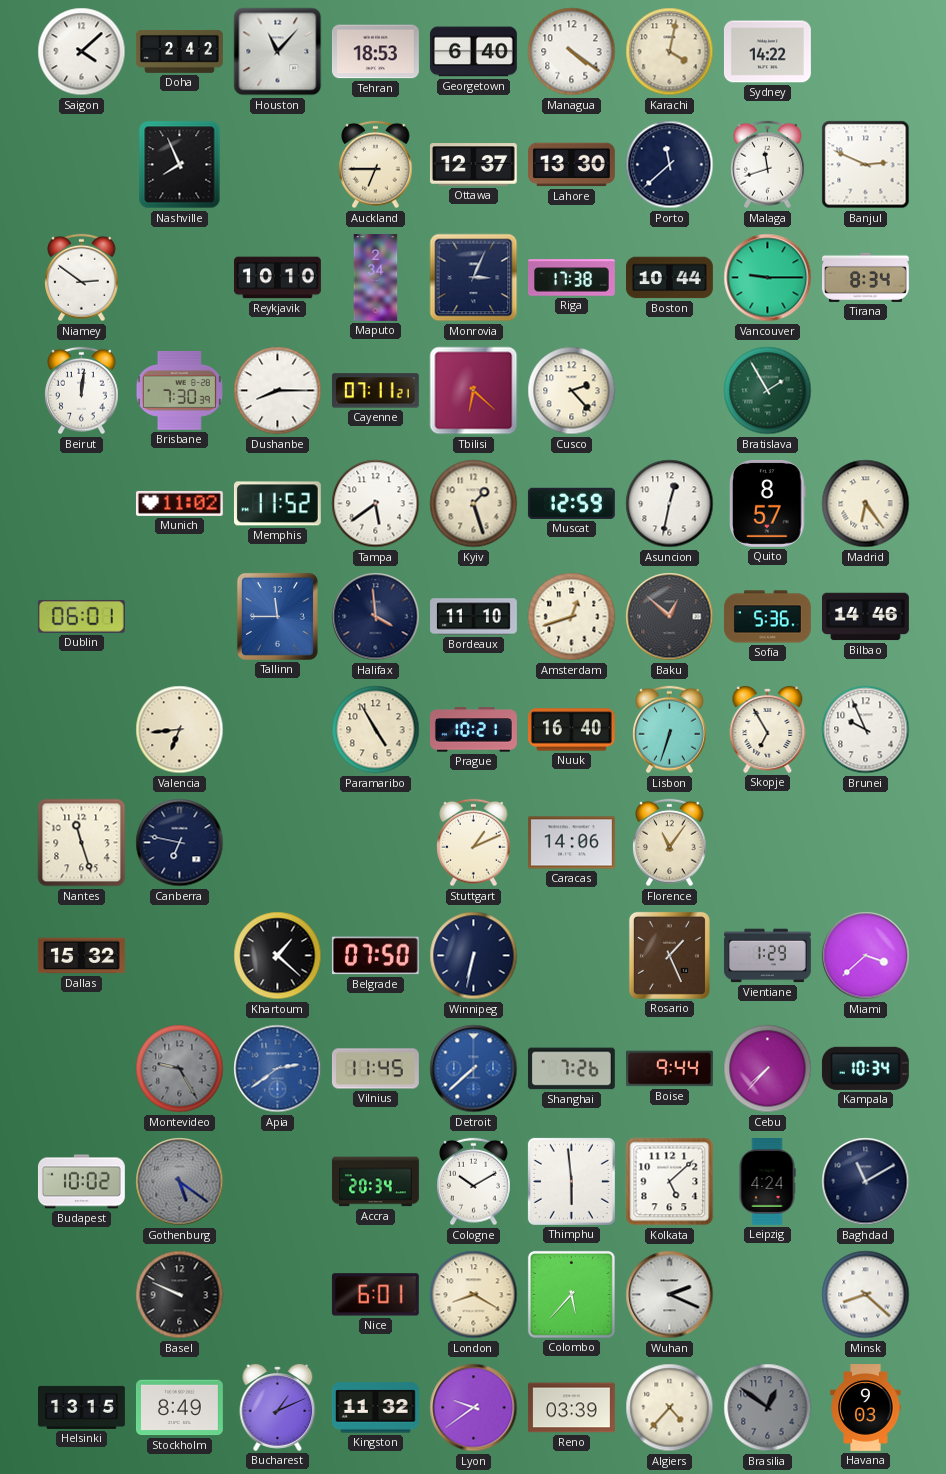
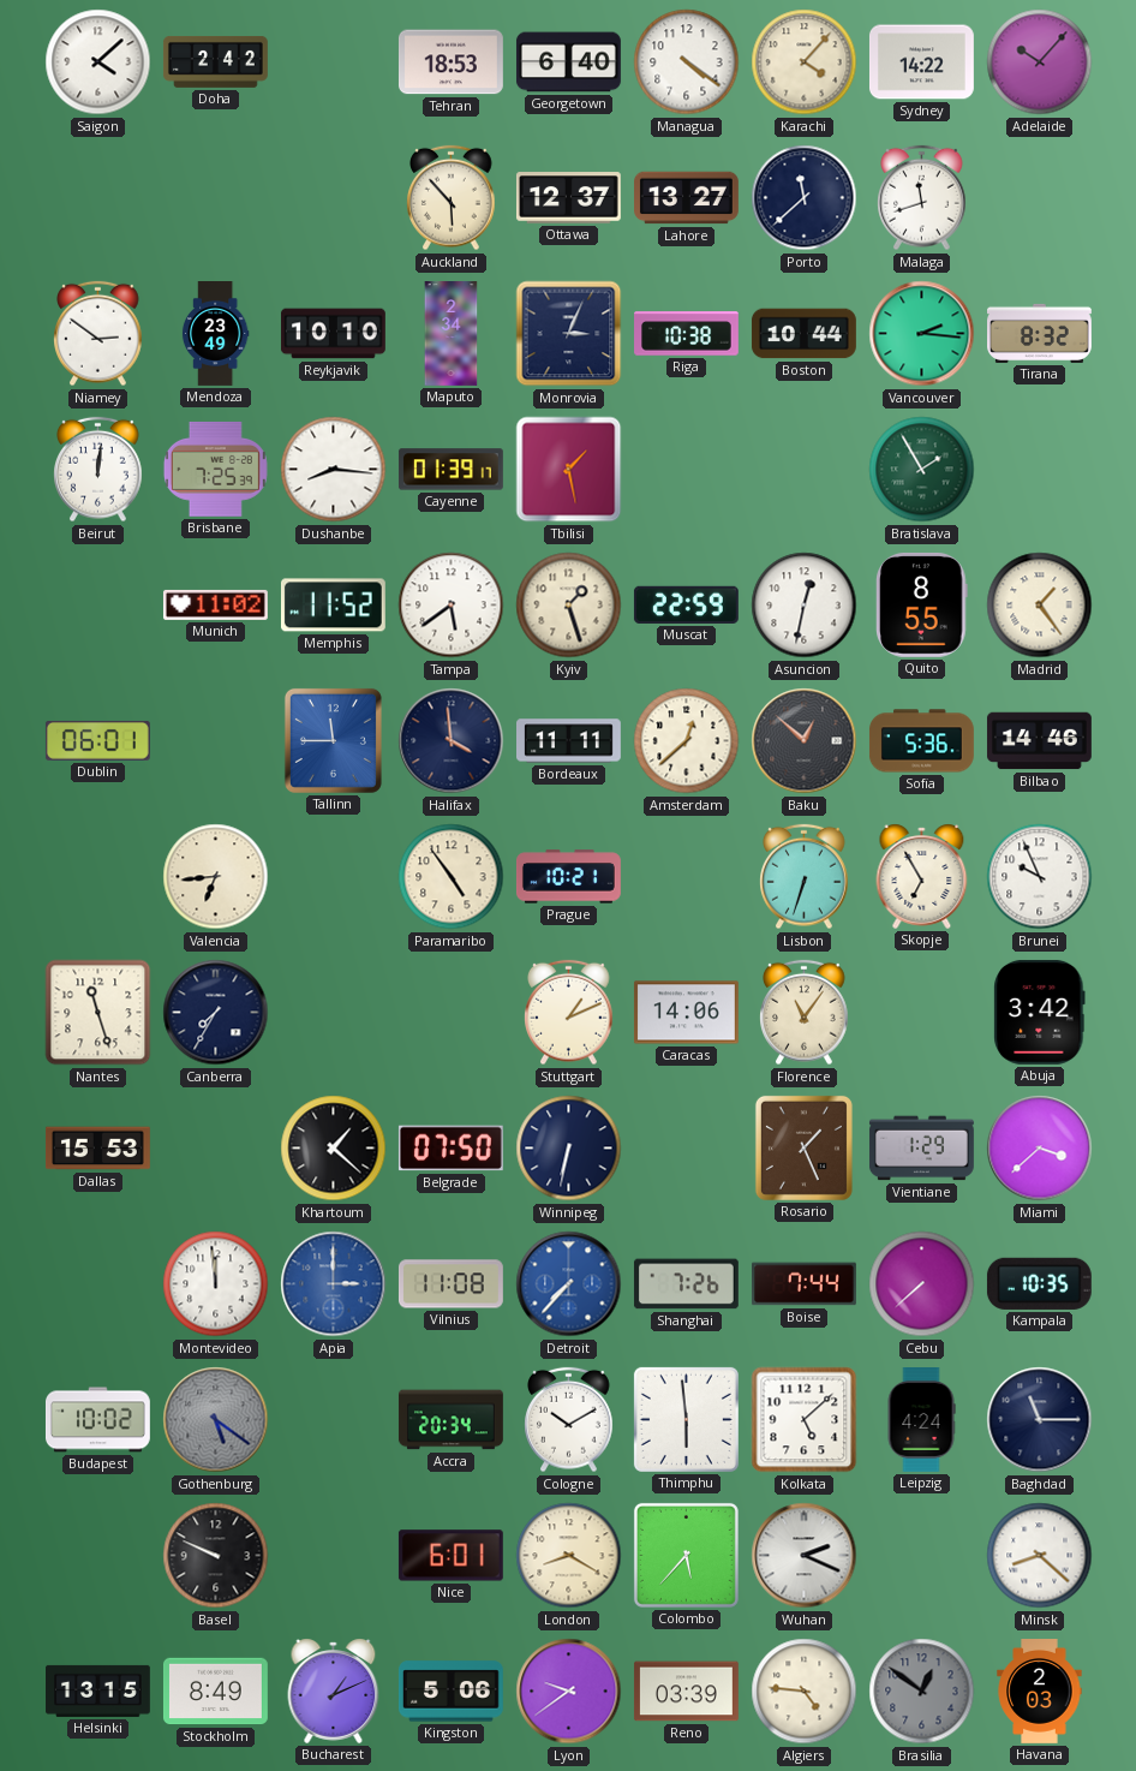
Houston: 11:07 -> none (278, 52)
Karachi: 4:02 -> 4:07 (805, 62)
Adelaide: none -> 10:07 (1040, 62)
Nashville: 7:56 -> none (180, 165)
Auckland: 6:45 -> 5:53 (452, 198)
Lahore: 13:30 -> 13:27 (687, 198)
Banjul: 2:49 -> none (866, 165)
Mendoza: none -> 23:49 (215, 334)
Riga: 17:38 -> 10:38 (687, 334)
Vancouver: 9:15 -> 2:16 (922, 334)
Tirana: 8:34 -> 8:32 (1040, 333)
Brisbane: 7:30 -> 7:25 (215, 469)
Dushanbe: 8:15 -> 8:16 (334, 470)
Cayenne: 07:11 -> 01:39 (450, 470)
Tbilisi: 6:22 -> 1:28 (569, 470)
Cusco: 2:23 -> none (572, 391)
Muscat: 12:59 -> 22:59 (686, 604)
Quito: 8:57 -> 8:55 (922, 604)
Madrid: 6:24 -> 1:24 (1040, 606)
Bordeaux: 11:10 -> 11:11 (569, 741)
Amsterdam: 12:42 -> 12:38 (687, 741)
Paramaribo: 4:55 -> 4:54 (452, 877)
Nuuk: 16:40 -> none (572, 730)
Canberra: 6:47 -> 7:35 (216, 1013)
Abuja: none -> 3:42 (1040, 1012)
Dallas: 15:32 -> 15:53 (97, 1149)
Montevideo: 9:25 -> 11:59 (216, 1284)
Montevideo dial: grey -> white (216, 1284)
Apia: 2:39 -> 3:00 (334, 1284)
Vilnius: 11:45 -> 11:08 (452, 1284)
Detroit: 7:38 -> 7:37 (569, 1284)
Boise: 9:44 -> 7:44 (803, 1284)
Cebu: 7:37 -> 7:38 (922, 1284)
Kampala: 10:34 -> 10:35 (1039, 1283)
Baghdad: 11:10 -> 11:15 (1040, 1420)
Kingston: 11:32 -> 5:06 (450, 1692)
Algiers: 4:37 -> 4:46 (805, 1692)
Havana: 9:03 -> 2:03 (1040, 1692)
